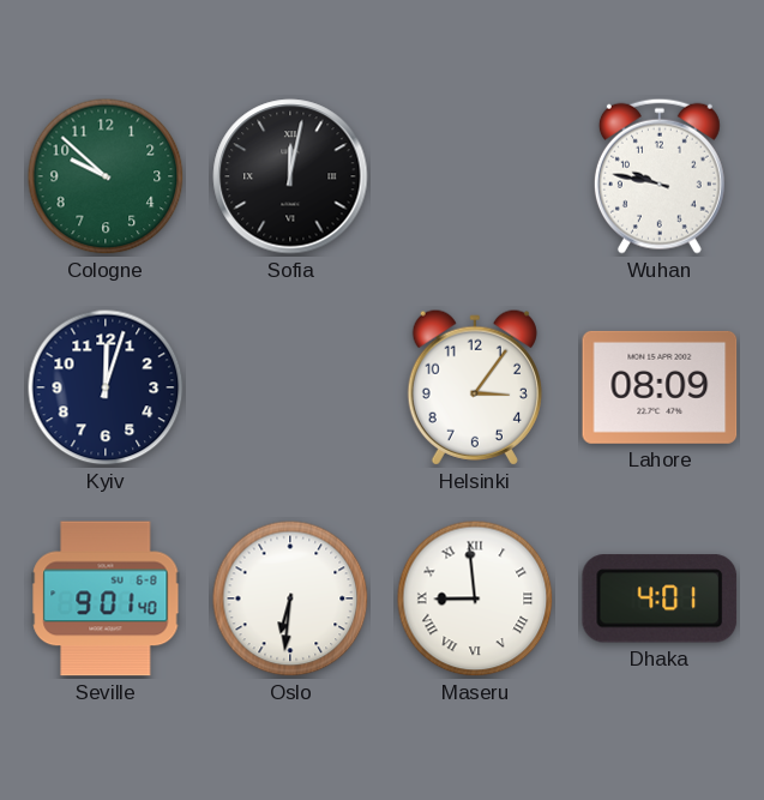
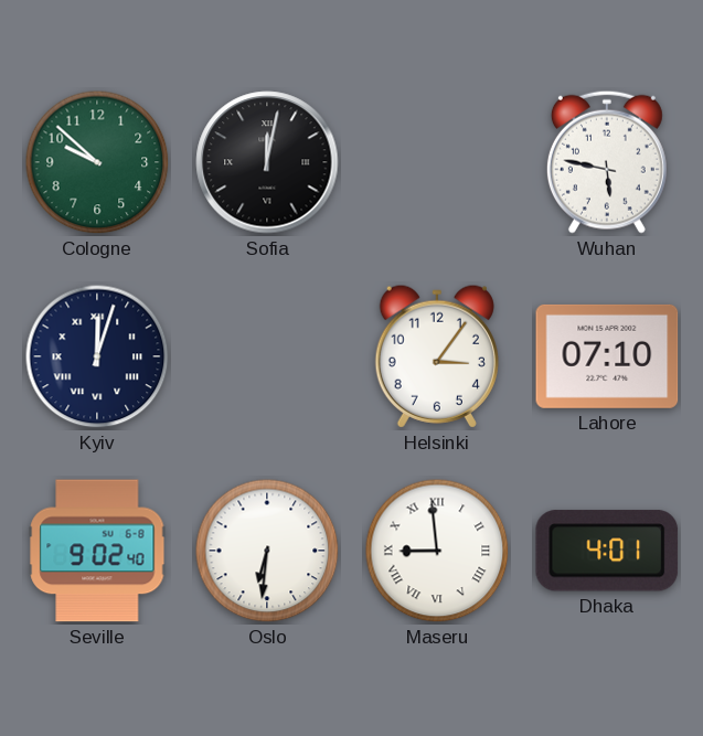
Wuhan: 9:47 -> 5:47 (607, 162)
Kyiv numerals: Arabic -> Roman (97, 356)
Lahore: 08:09 -> 07:10 (607, 356)
Seville: 9:01 -> 9:02 (97, 551)
